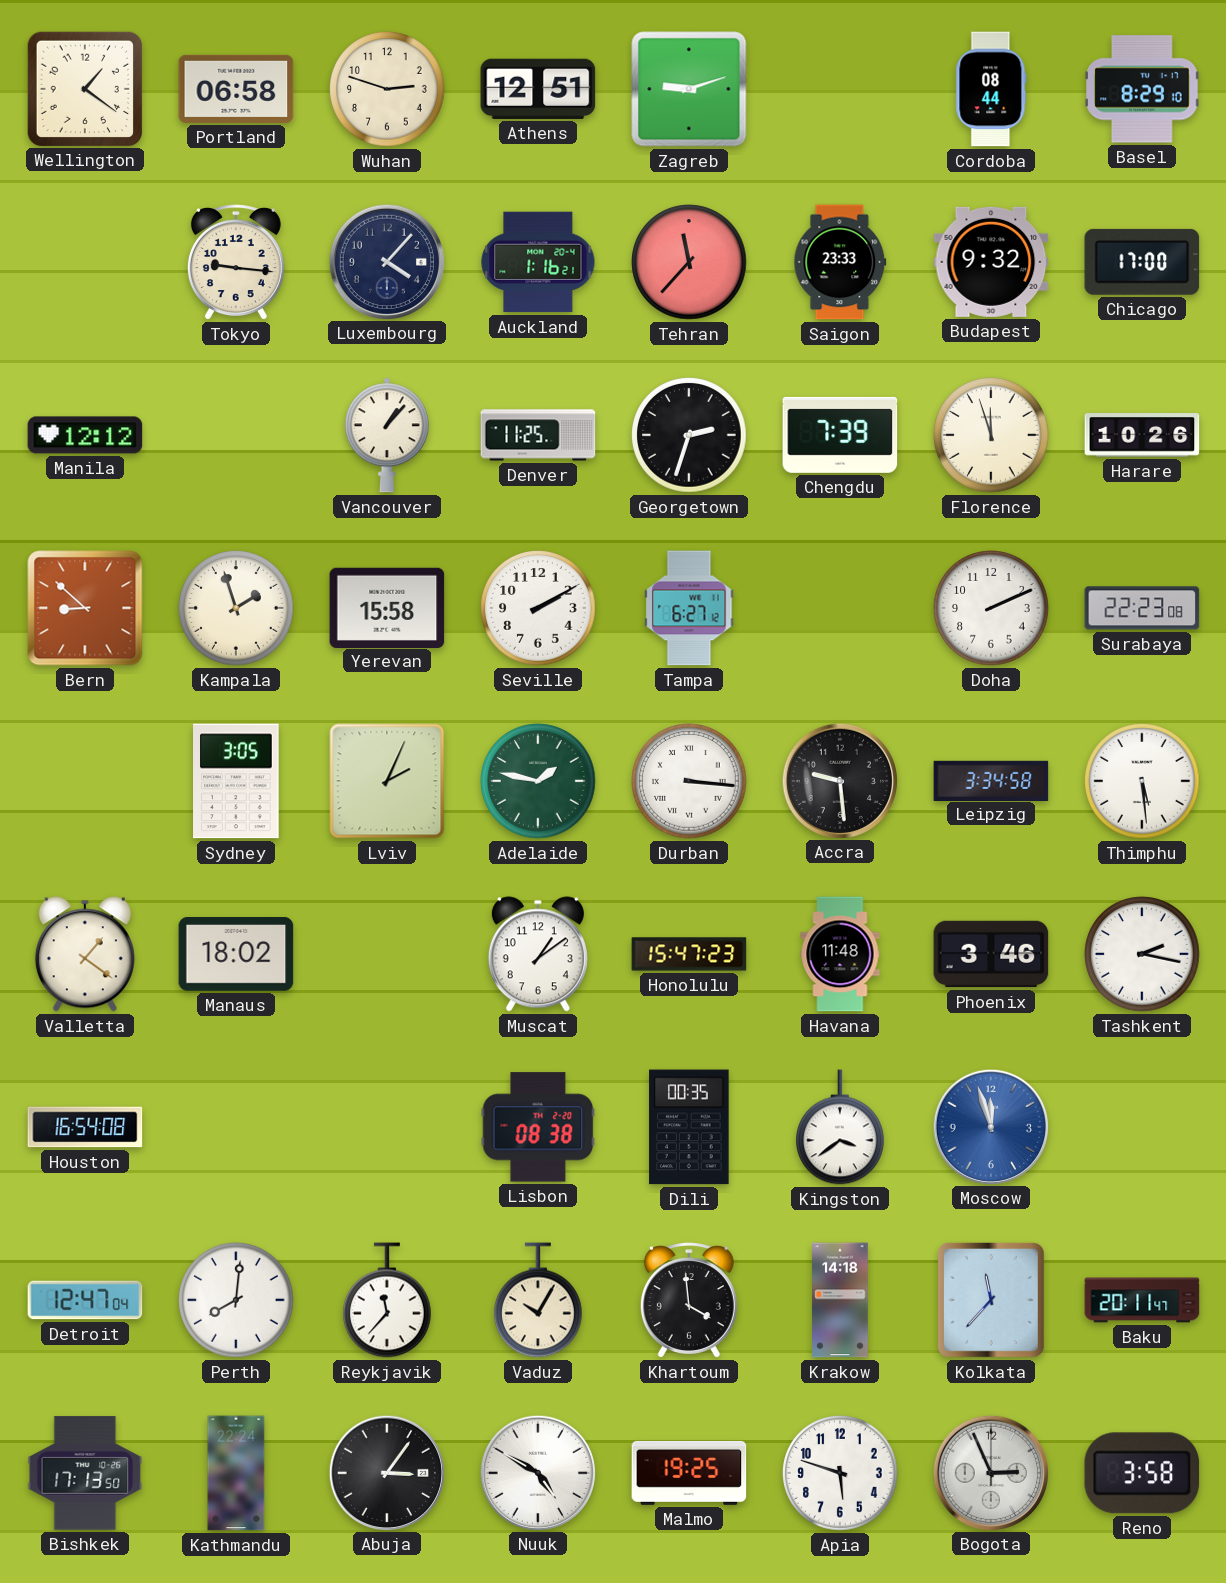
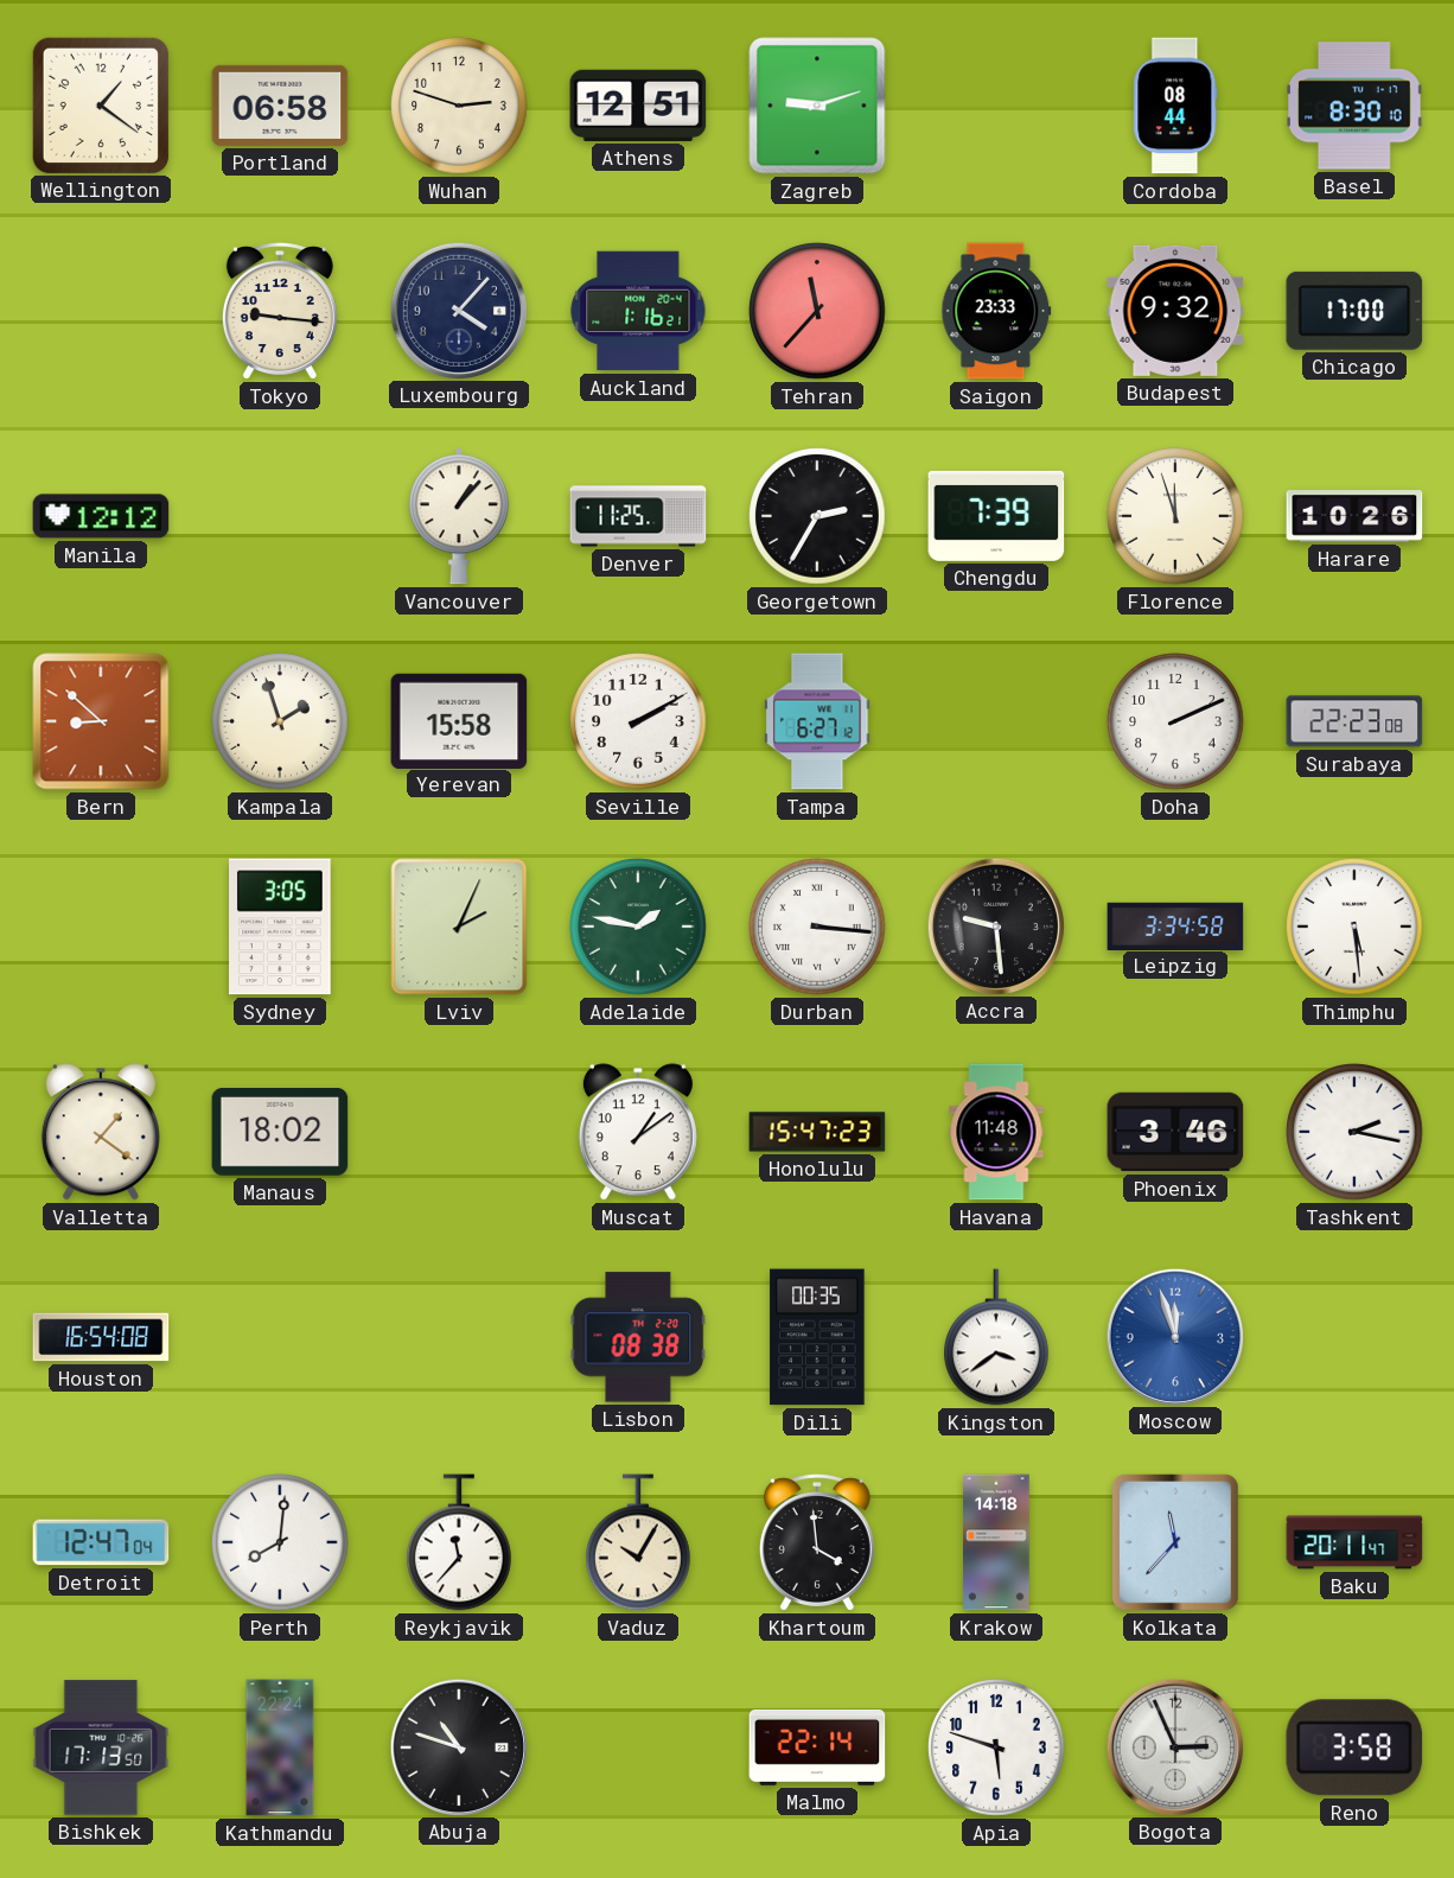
Basel: 8:29 -> 8:30 (1356, 106)
Georgetown: 2:33 -> 2:35 (817, 516)
Abuja: 3:06 -> 10:48 (458, 1746)
Nuuk: 4:50 -> none (537, 1472)
Malmo: 19:25 -> 22:14 (817, 1748)
